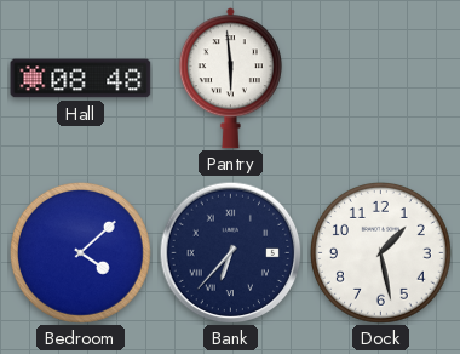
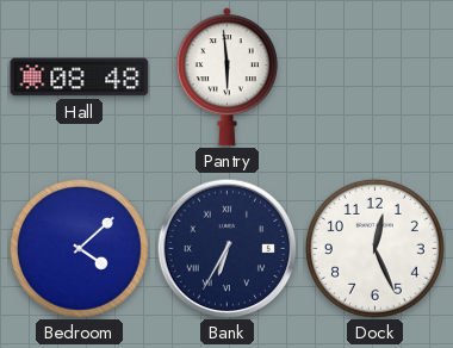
Bank: 6:37 -> 6:35 (226, 248)
Dock: 1:28 -> 12:26 (374, 248)
